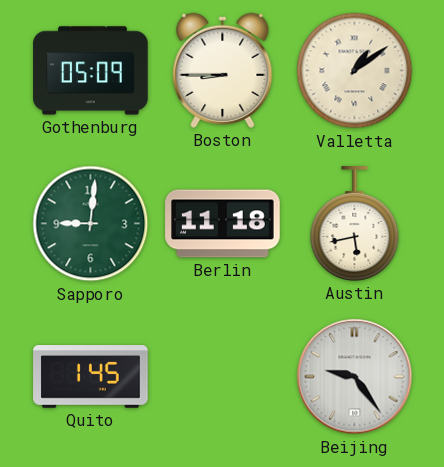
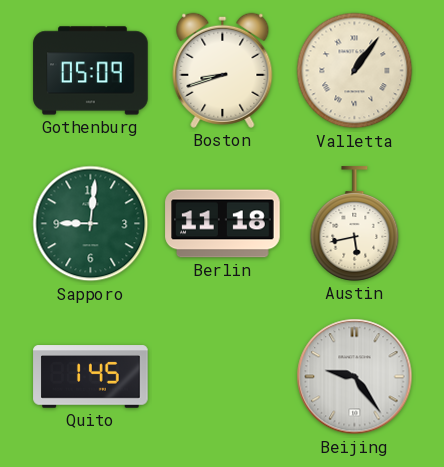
Boston: 8:45 -> 8:42 (223, 70)
Valletta: 1:09 -> 1:06 (355, 71)
